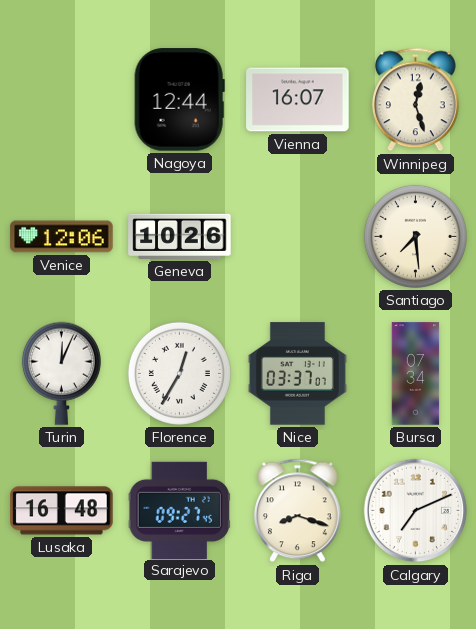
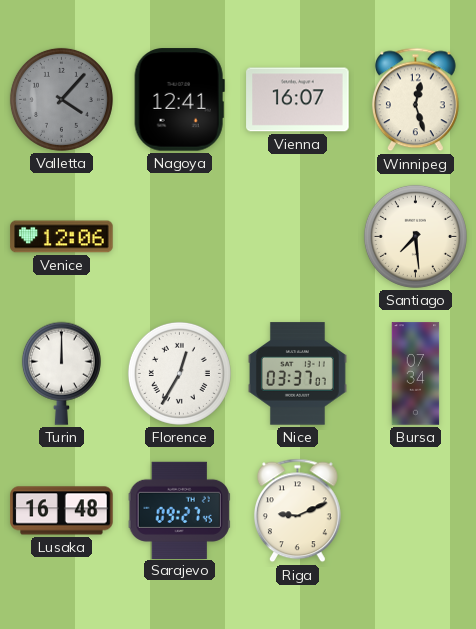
Valletta: none -> 4:07 (61, 99)
Nagoya: 12:44 -> 12:41 (179, 100)
Geneva: 10:26 -> none (180, 236)
Turin: 12:04 -> 12:00 (61, 373)
Riga: 8:18 -> 9:11 (297, 511)
Calgary: 7:11 -> none (416, 511)
